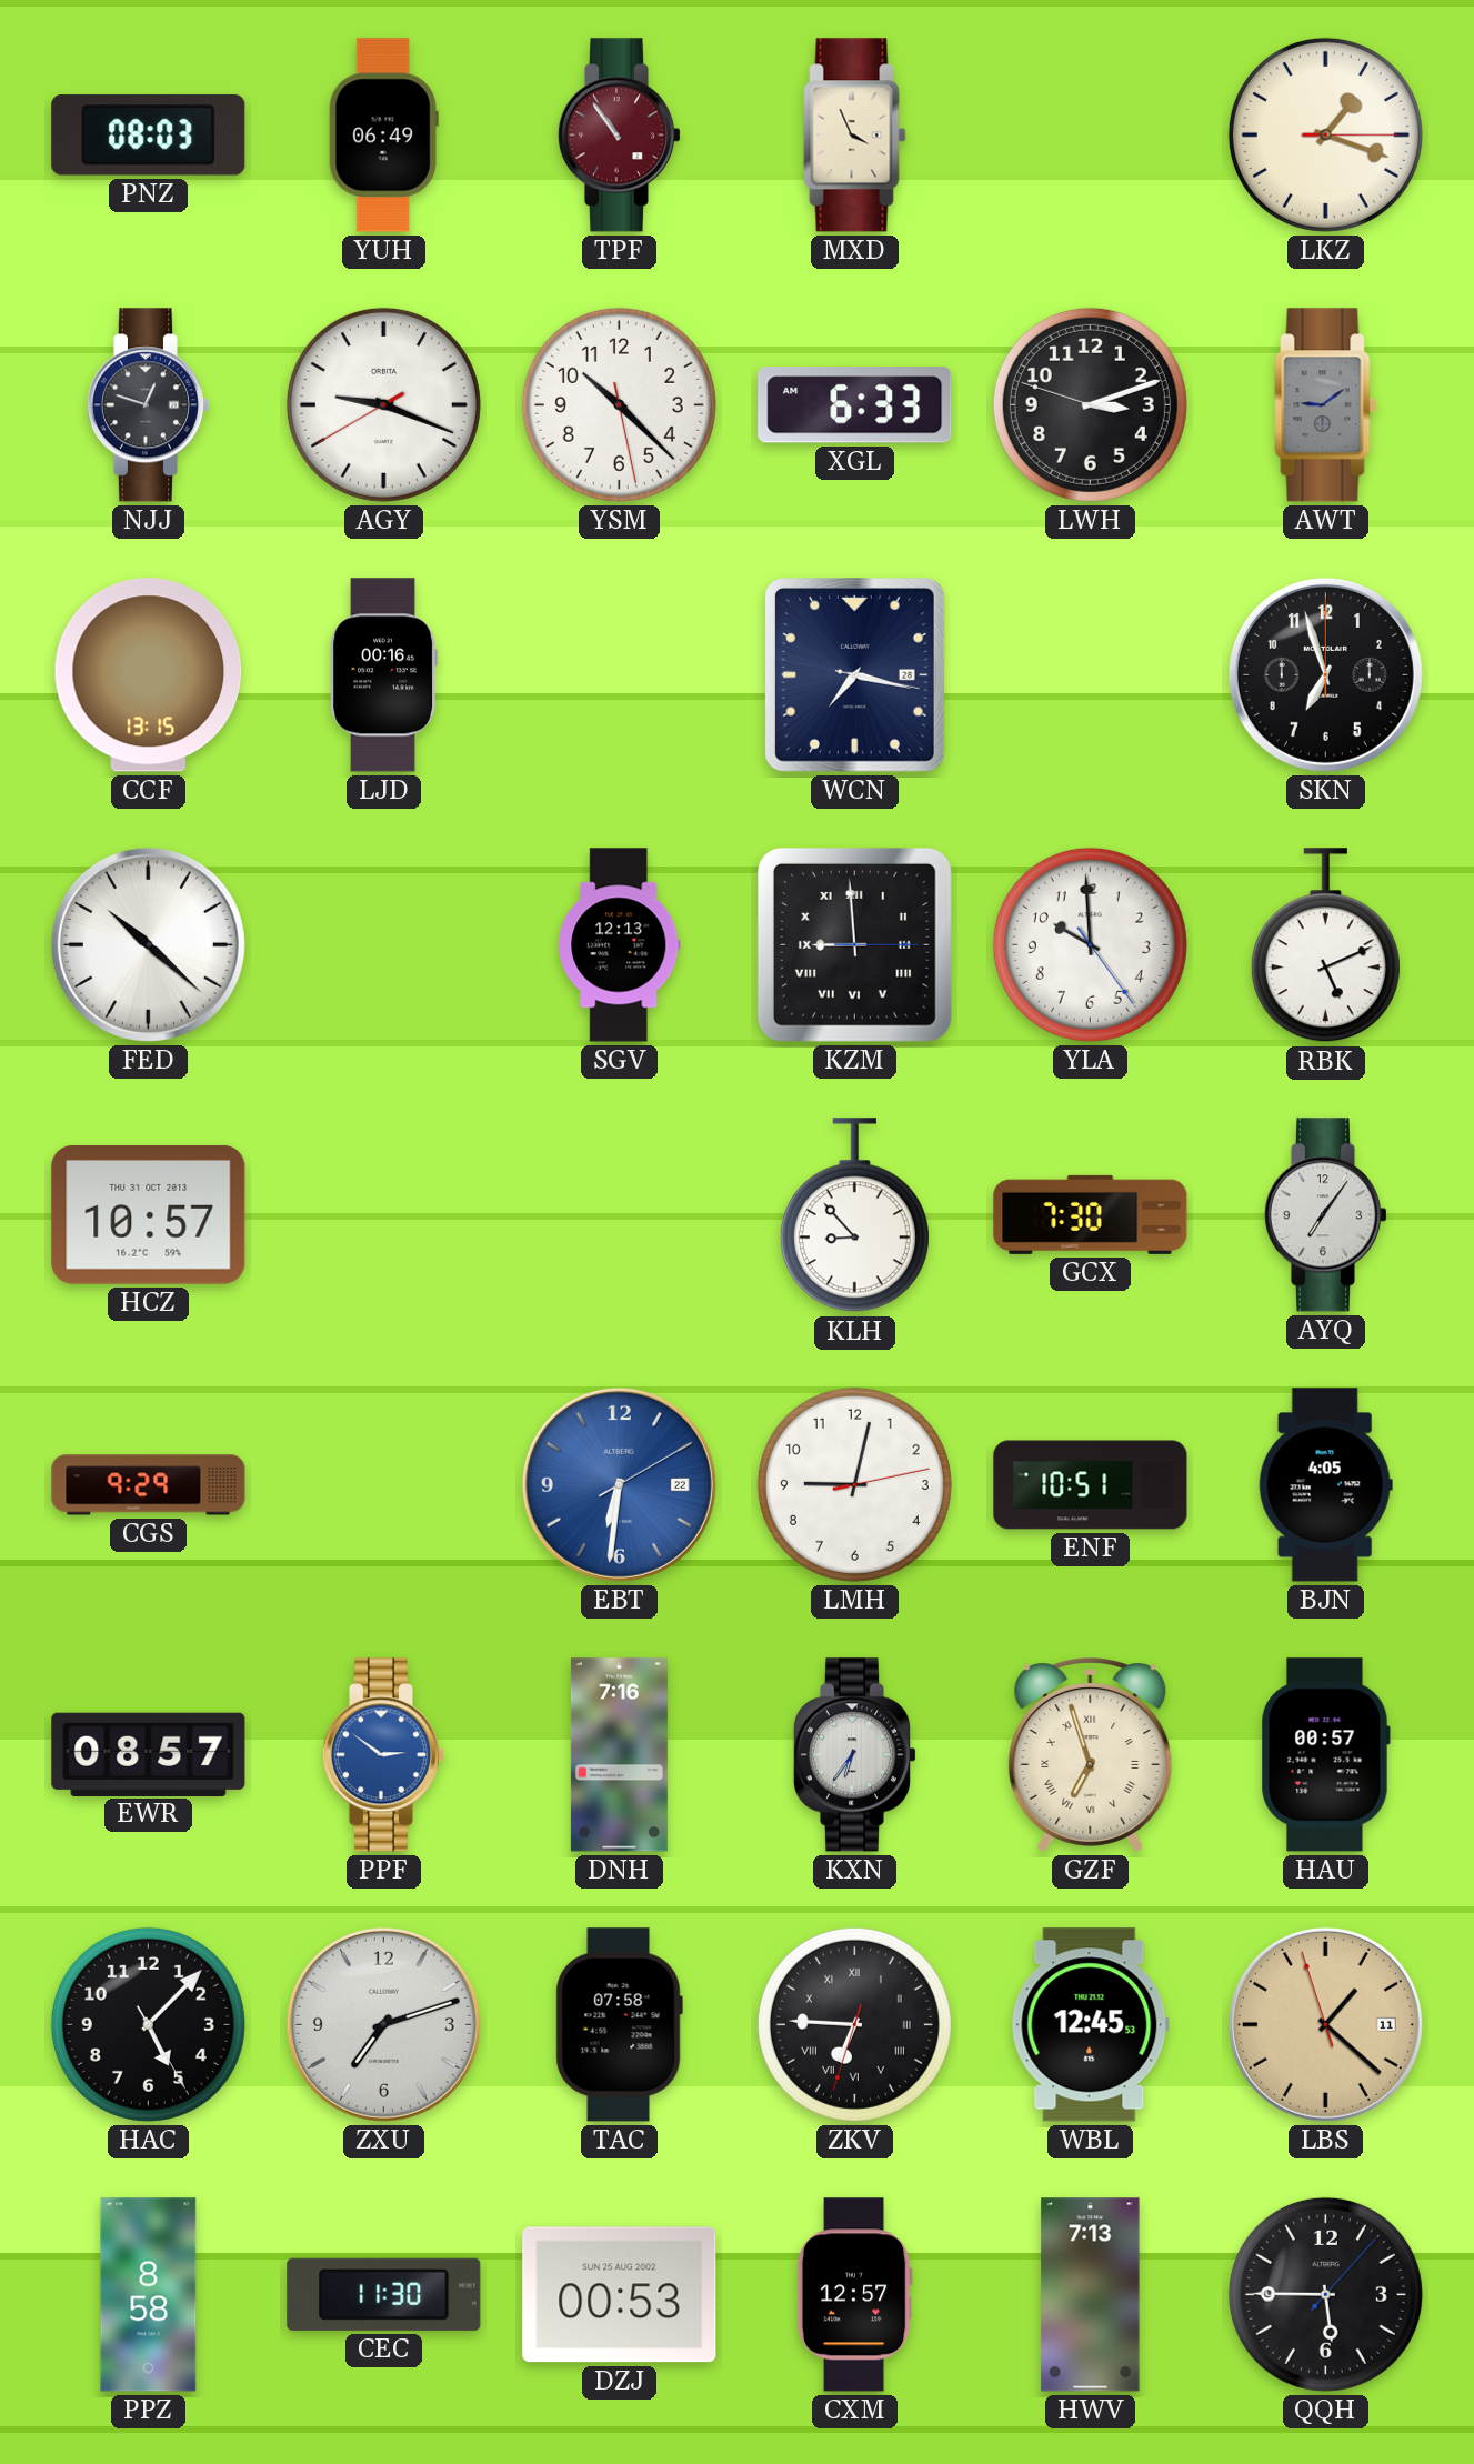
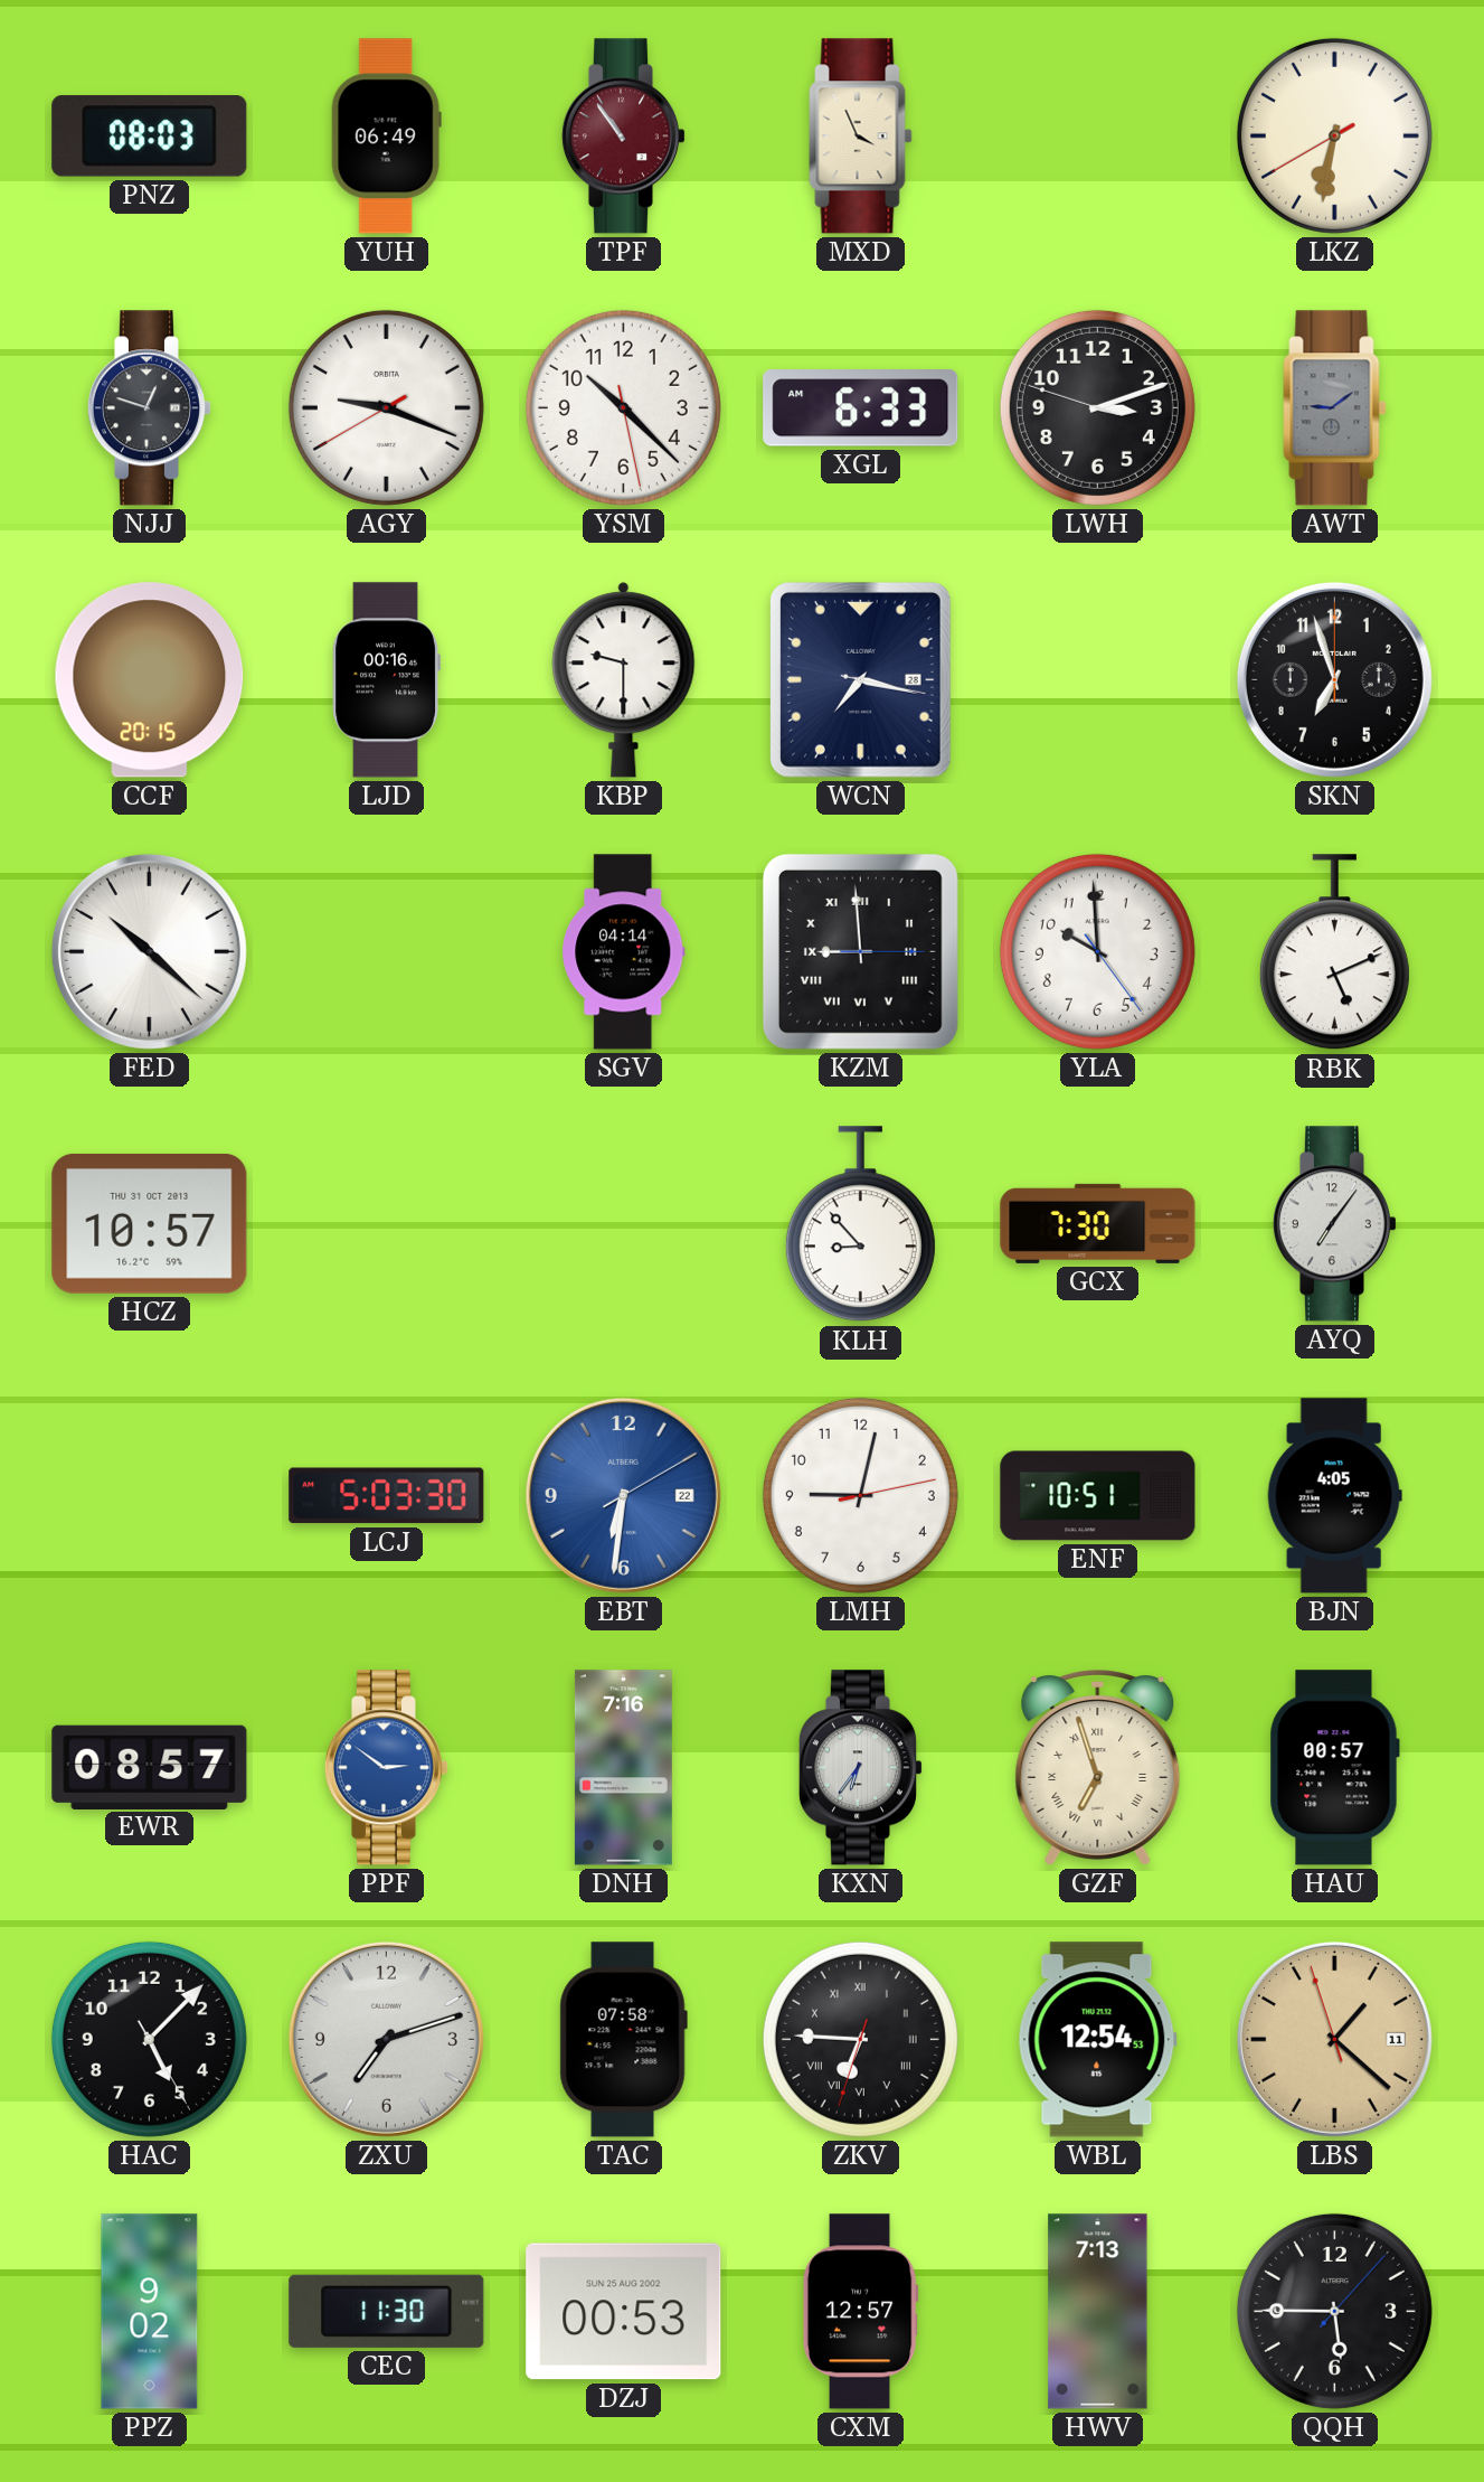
LKZ: 1:18 -> 6:31 (1334, 135)
CCF: 13:15 -> 20:15 (150, 680)
KBP: none -> 9:30 (624, 680)
SGV: 12:13 -> 04:14 (624, 952)
CGS: 9:29 -> none (149, 1485)
LCJ: none -> 5:03 (387, 1496)
WBL: 12:45 -> 12:54 (1097, 2040)
PPZ: 8:58 -> 9:02 (150, 2312)
